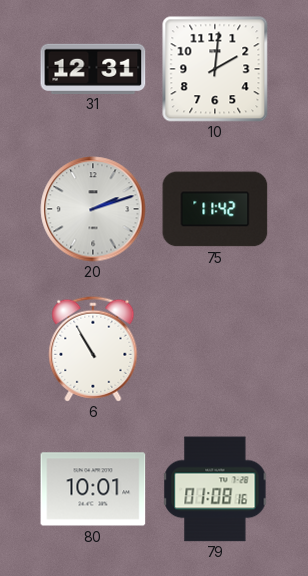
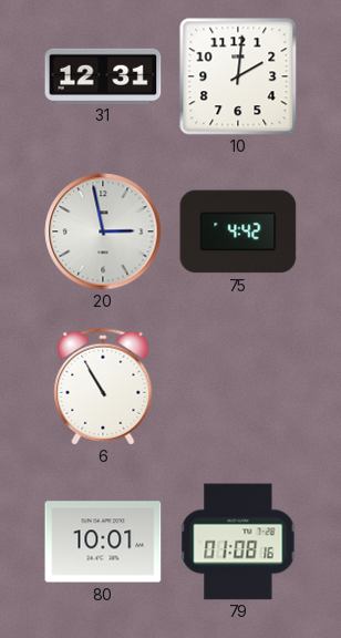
20: 2:12 -> 2:58 (103, 231)
75: 11:42 -> 4:42 (238, 231)
